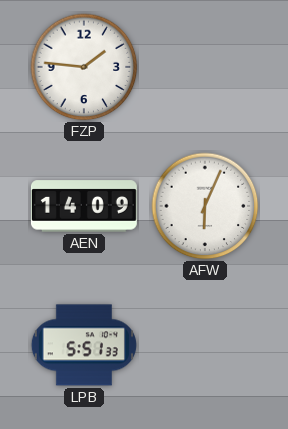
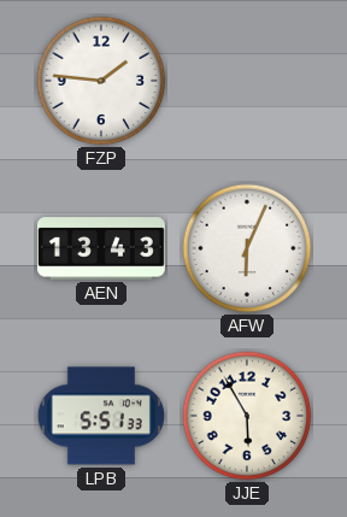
AEN: 14:09 -> 13:43 (101, 248)
JJE: none -> 5:55 (247, 416)
